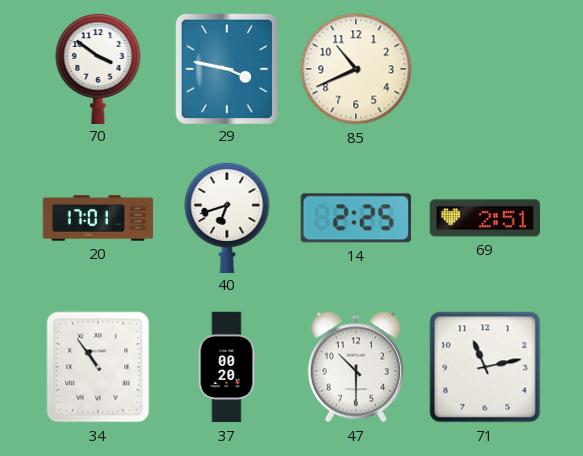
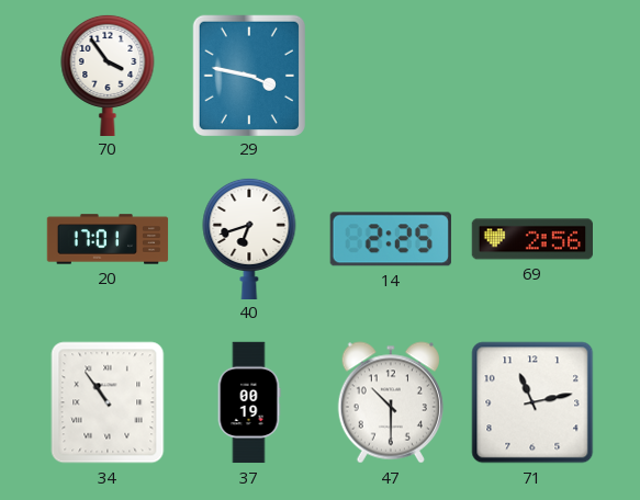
70: 3:51 -> 3:54 (108, 75)
85: 10:41 -> none (356, 69)
69: 2:51 -> 2:56 (532, 239)
37: 00:20 -> 00:19 (249, 402)
